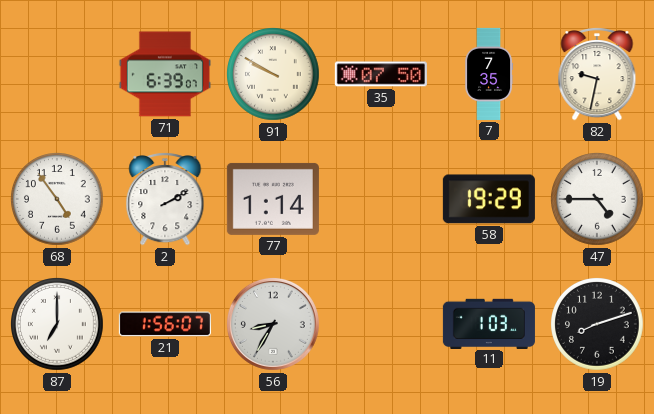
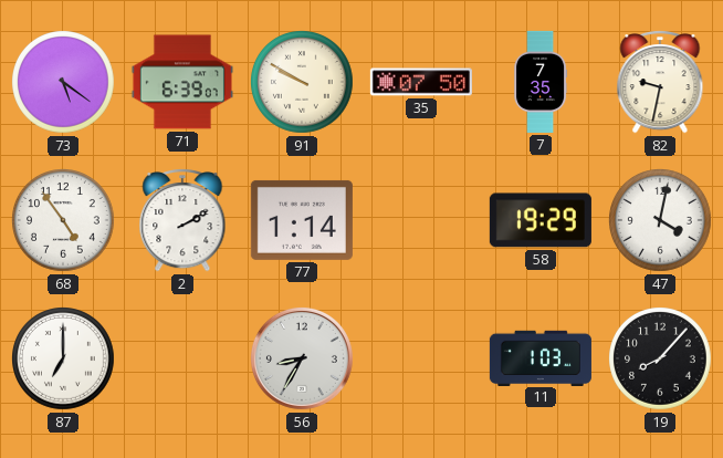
73: none -> 5:21 (64, 83)
47: 4:45 -> 4:02 (661, 221)
21: 1:56 -> none (165, 324)
19: 8:12 -> 8:07 (661, 360)
